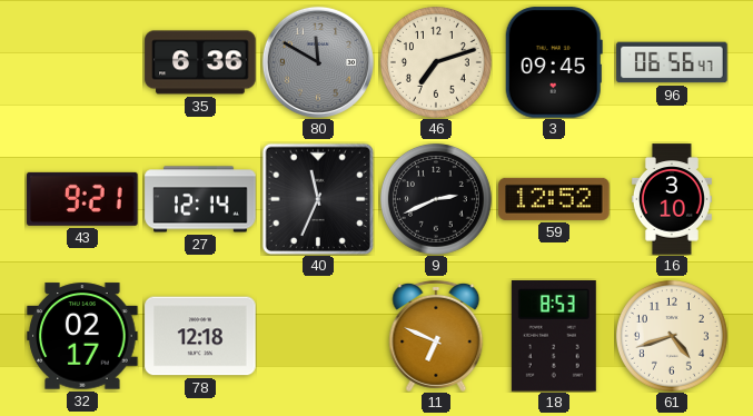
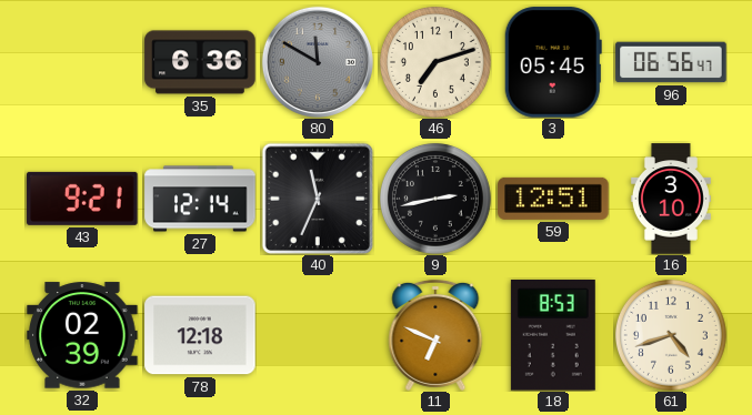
3: 09:45 -> 05:45 (553, 62)
9: 2:41 -> 2:43 (435, 199)
59: 12:52 -> 12:51 (553, 199)
32: 02:17 -> 02:39 (82, 335)
